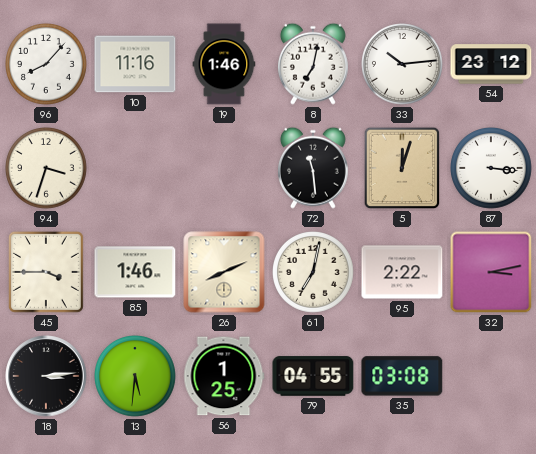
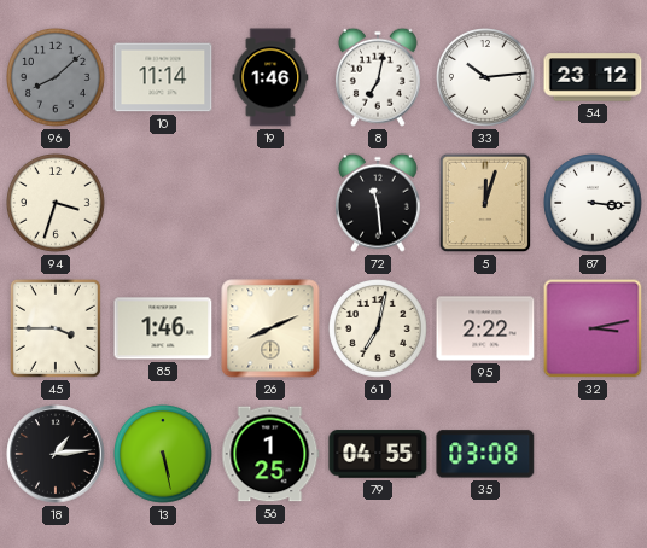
96: 8:07 -> 8:08 (57, 78)
96 dial: white -> grey (57, 78)
10: 11:16 -> 11:14 (163, 77)
18: 3:14 -> 1:14 (56, 454)
13: 5:31 -> 5:28 (164, 455)
